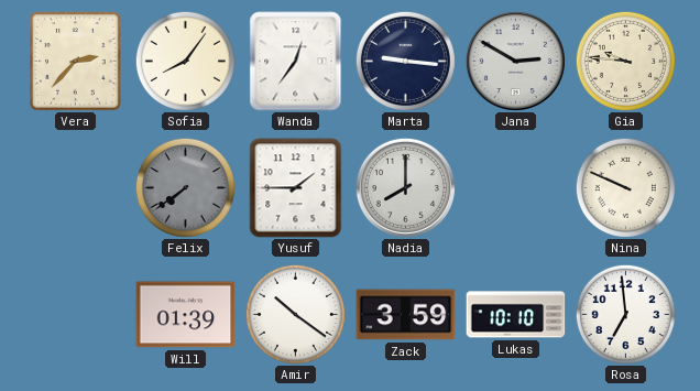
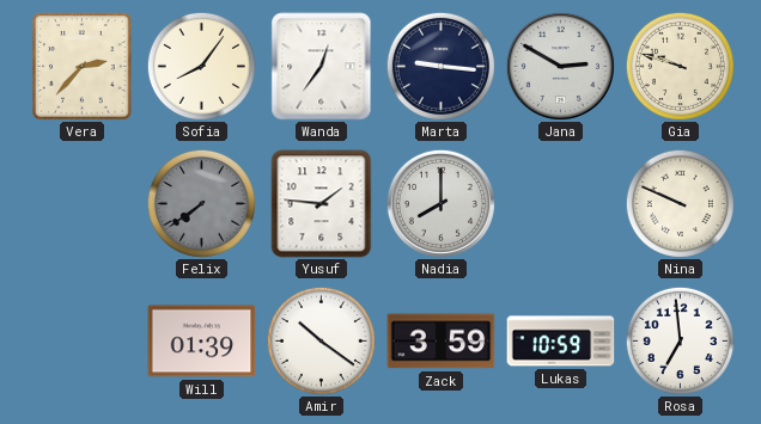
Gia: 9:46 -> 9:48 (680, 66)
Yusuf: 1:45 -> 1:46 (322, 204)
Lukas: 10:10 -> 10:59 (561, 342)
